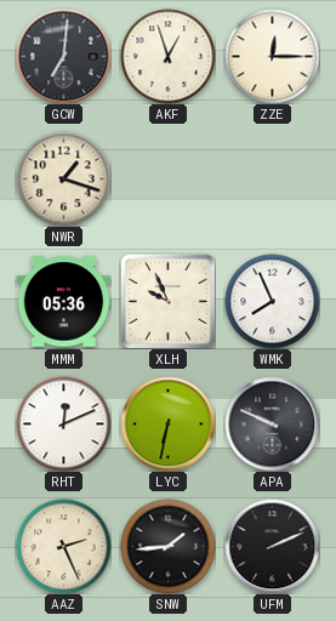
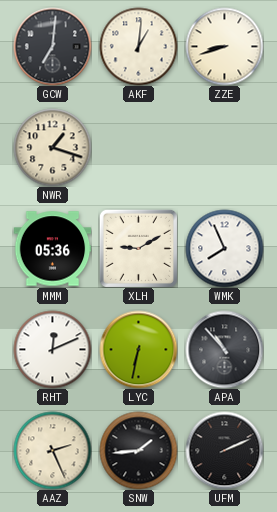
AKF: 12:57 -> 1:01 (138, 46)
ZZE: 12:15 -> 8:42 (224, 46)
XLH: 9:56 -> 9:10 (138, 248)
APA: 9:49 -> 10:53 (224, 349)
